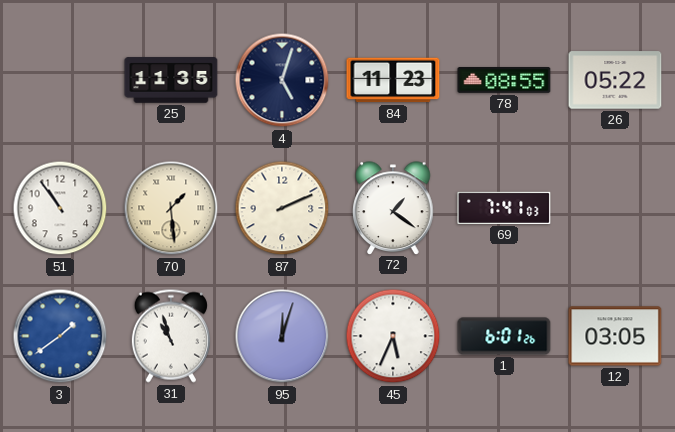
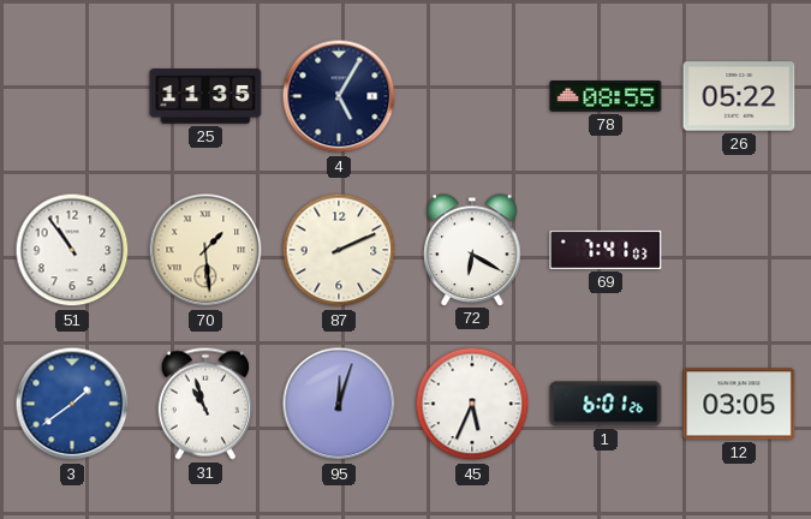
4: 5:03 -> 5:05 (339, 96)
84: 11:23 -> none (393, 80)
72: 1:21 -> 6:20 (472, 250)
